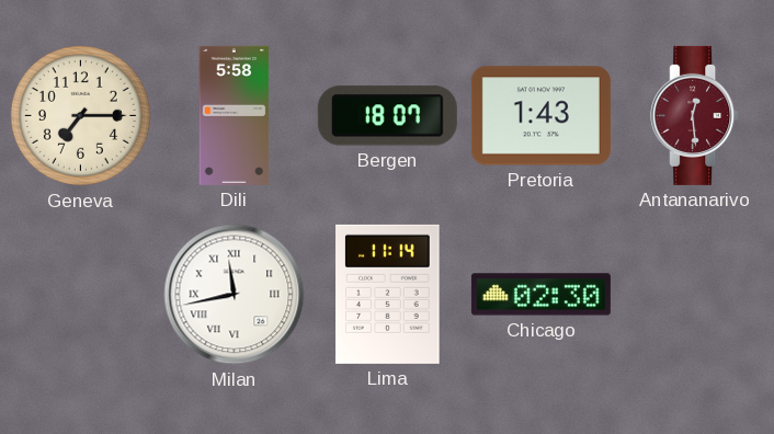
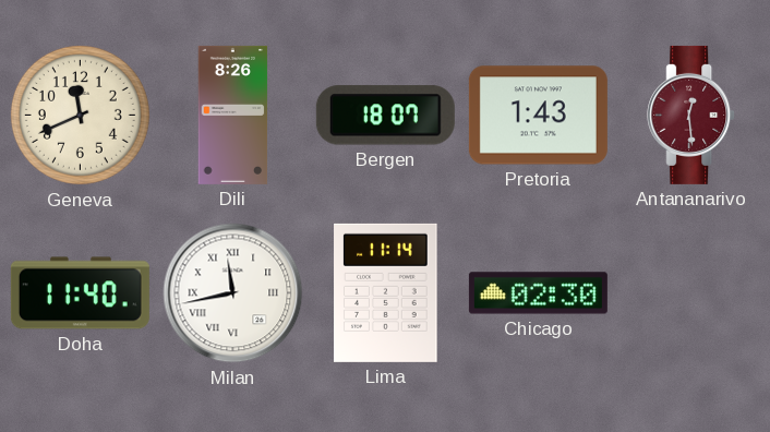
Geneva: 7:15 -> 11:41 (80, 115)
Dili: 5:58 -> 8:26 (233, 115)
Doha: none -> 11:40 (80, 293)
